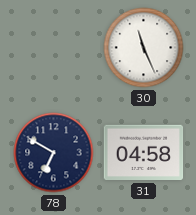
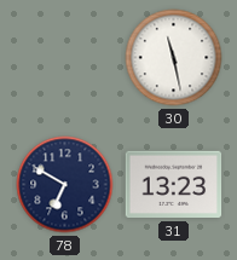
30: 11:26 -> 11:28 (174, 58)
31: 04:58 -> 13:23 (174, 185)
